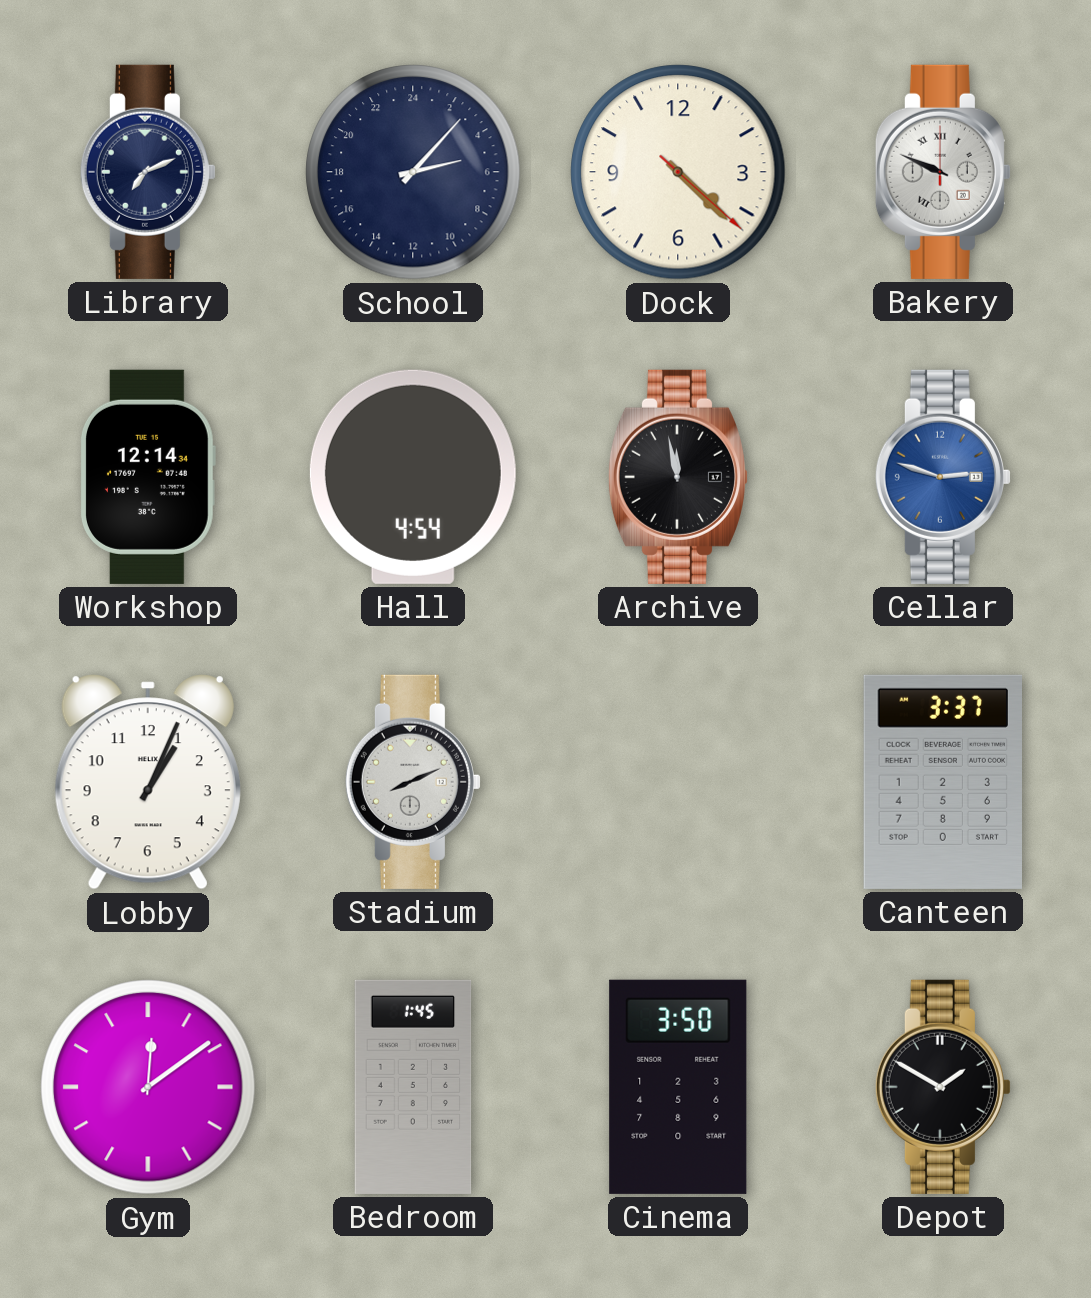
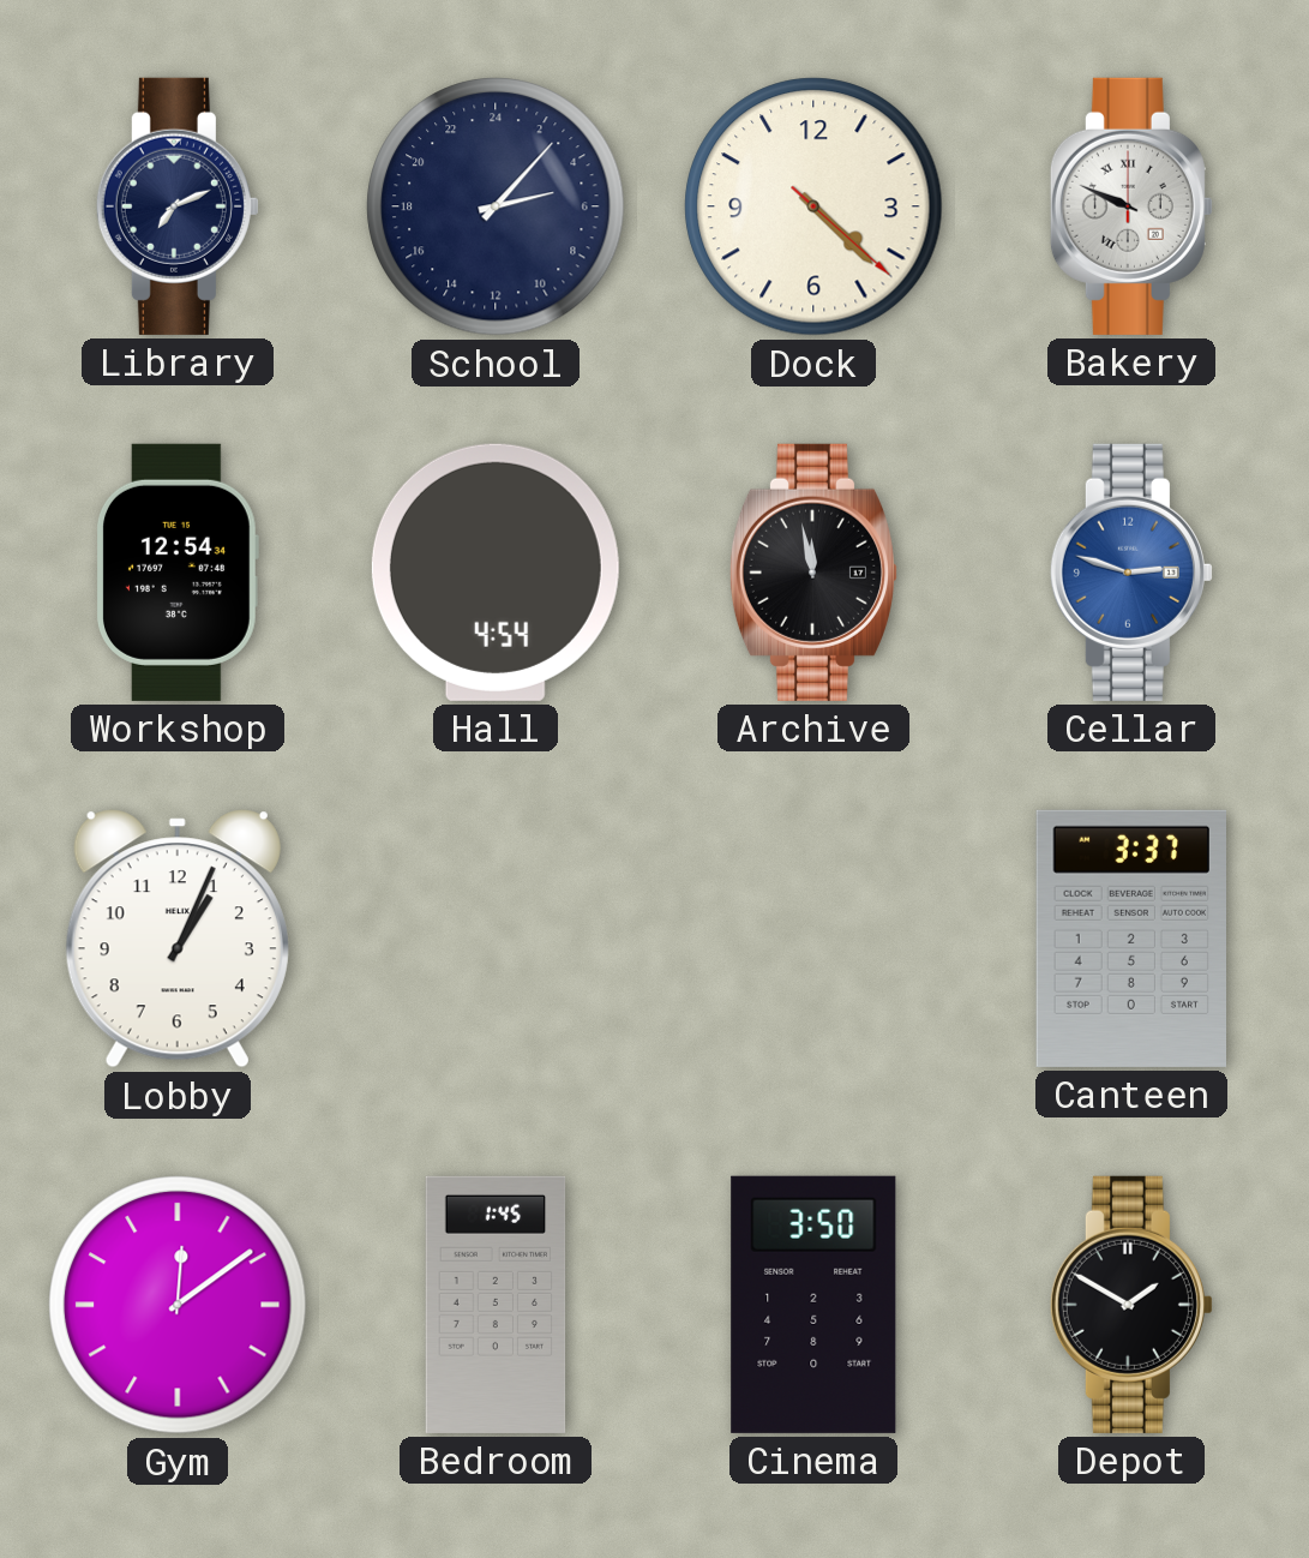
Workshop: 12:14 -> 12:54 (176, 573)
Stadium: 8:11 -> none (413, 782)
